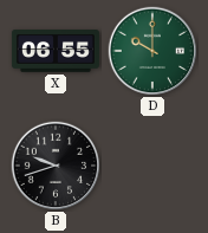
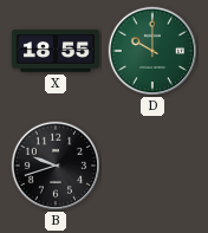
X: 06:55 -> 18:55 (56, 51)
